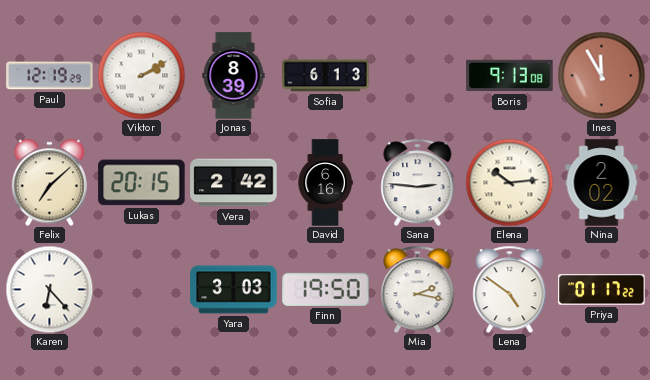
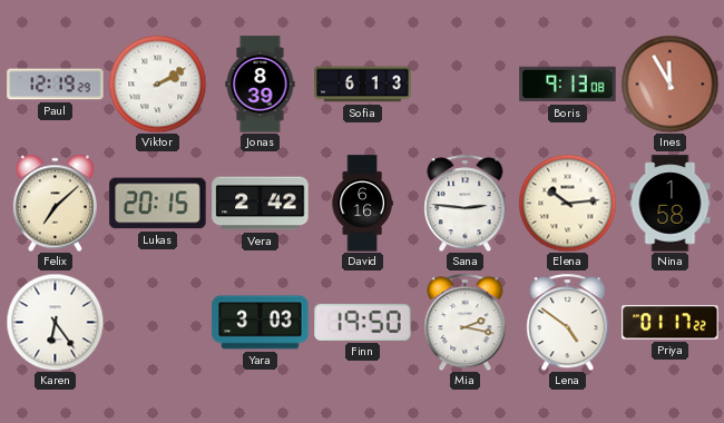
Nina: 2:02 -> 1:58 (671, 204)
Karen: 6:23 -> 6:24 (55, 322)
